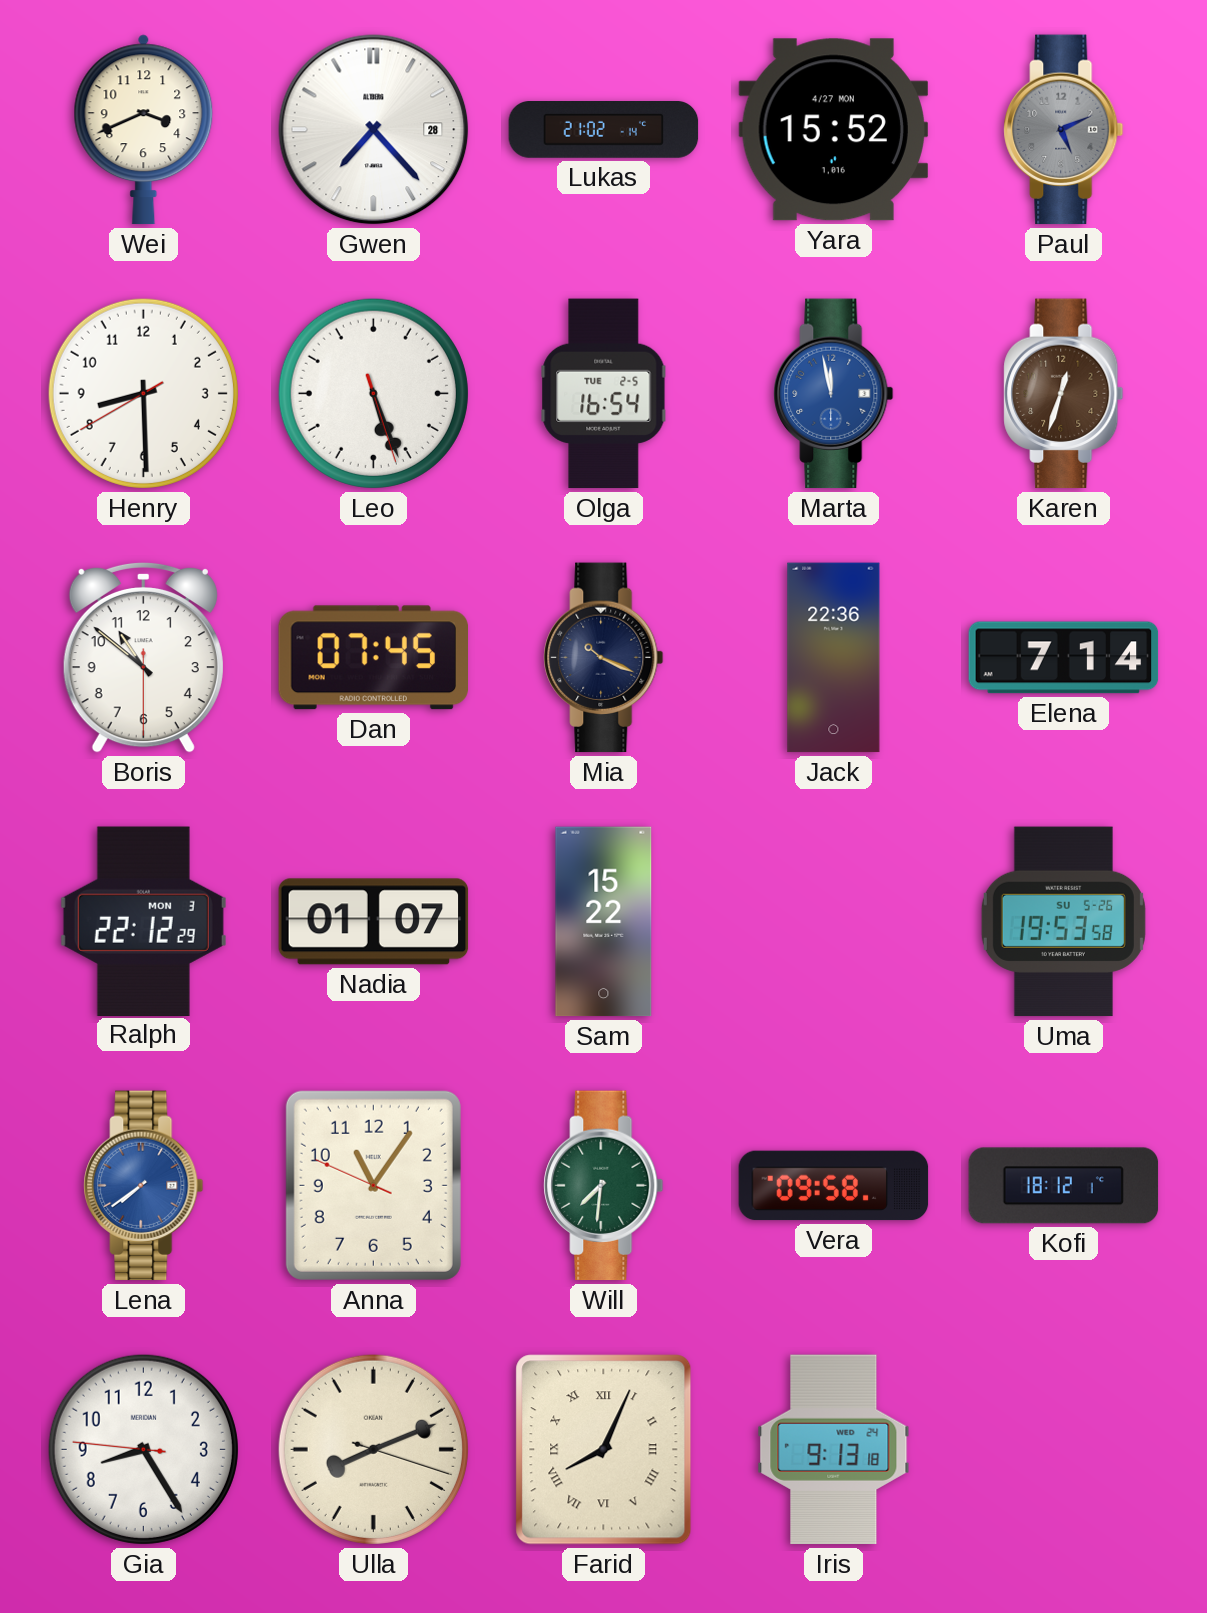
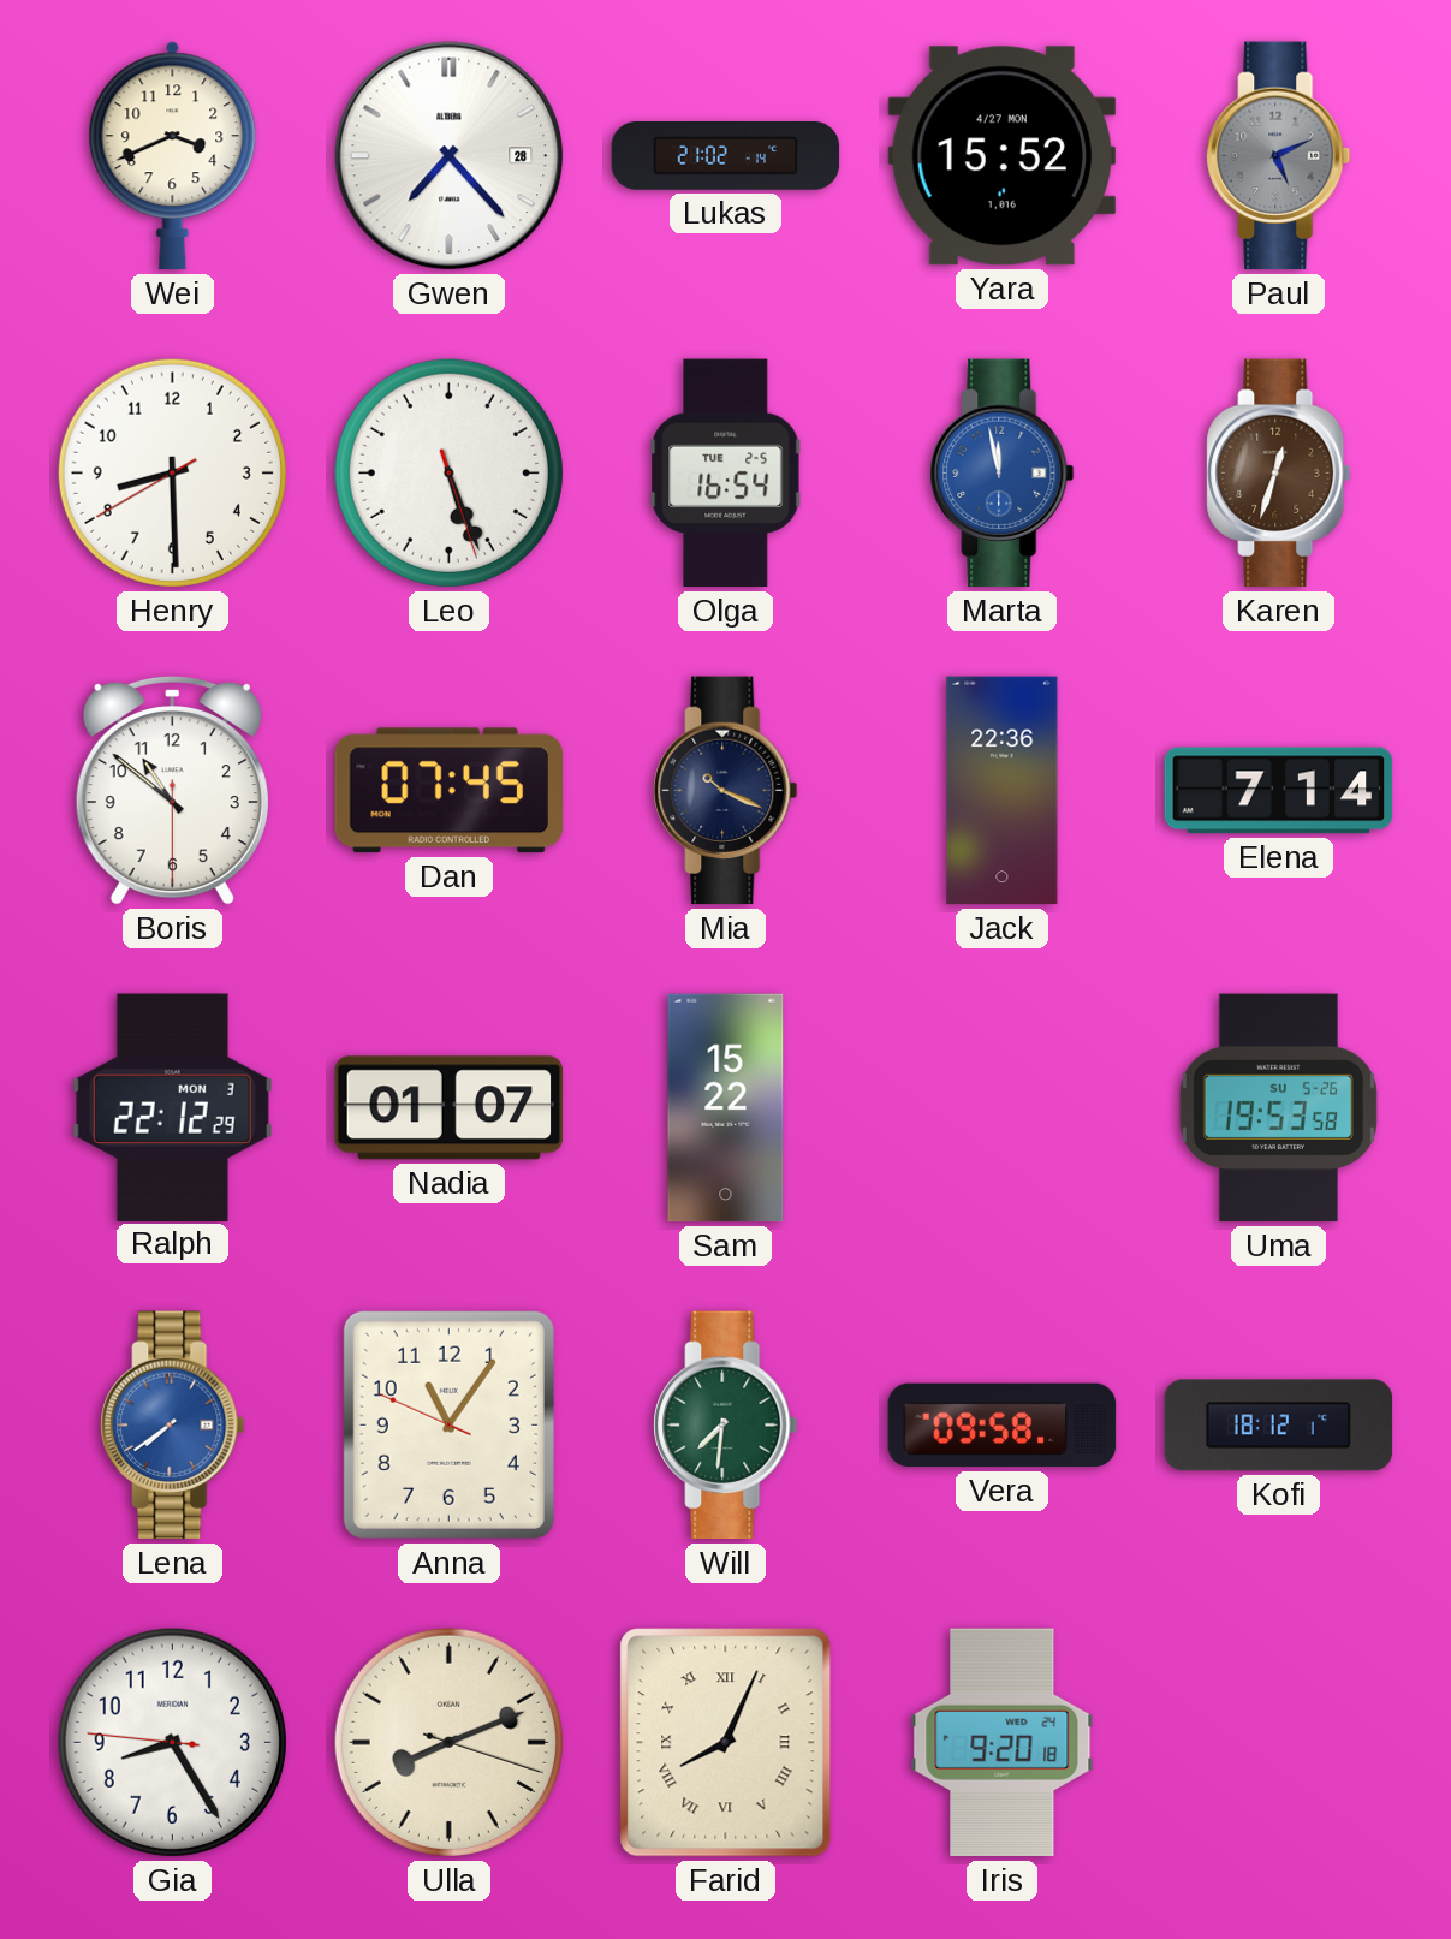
Iris: 9:13 -> 9:20 (1003, 1743)
